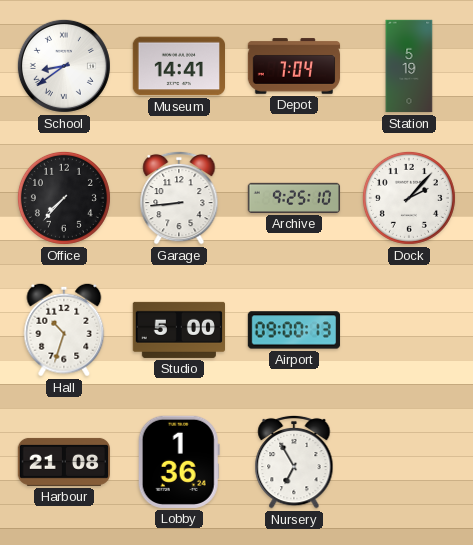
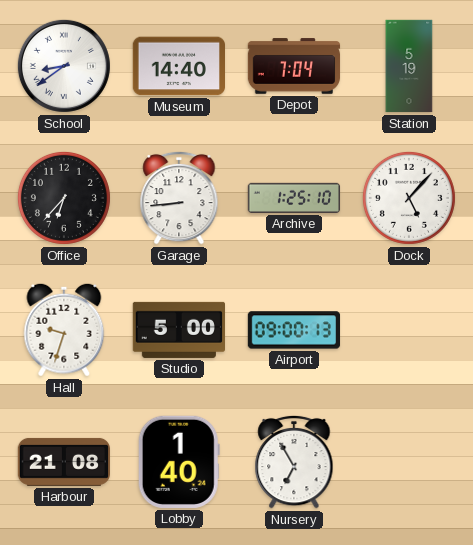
Museum: 14:41 -> 14:40 (178, 66)
Office: 7:37 -> 6:37 (64, 198)
Archive: 9:25 -> 1:25 (294, 198)
Dock: 2:07 -> 5:07 (409, 198)
Hall: 10:33 -> 9:33 (64, 330)
Lobby: 1:36 -> 1:40 (179, 462)
